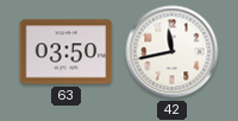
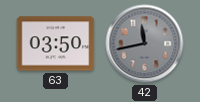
42 dial: white -> grey (145, 44)
